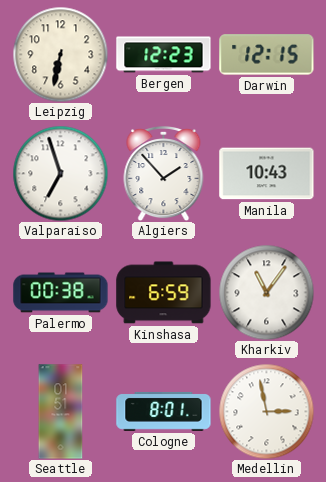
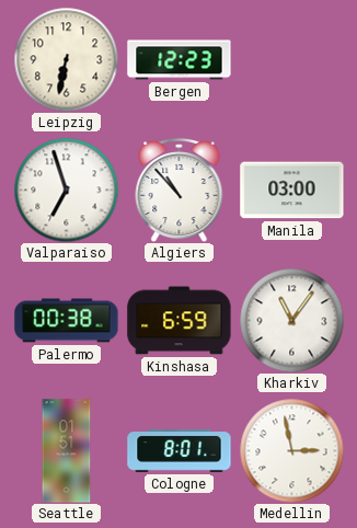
Darwin: 12:15 -> none (267, 55)
Algiers: 1:53 -> 10:53 (180, 190)
Manila: 10:43 -> 03:00 (292, 191)
